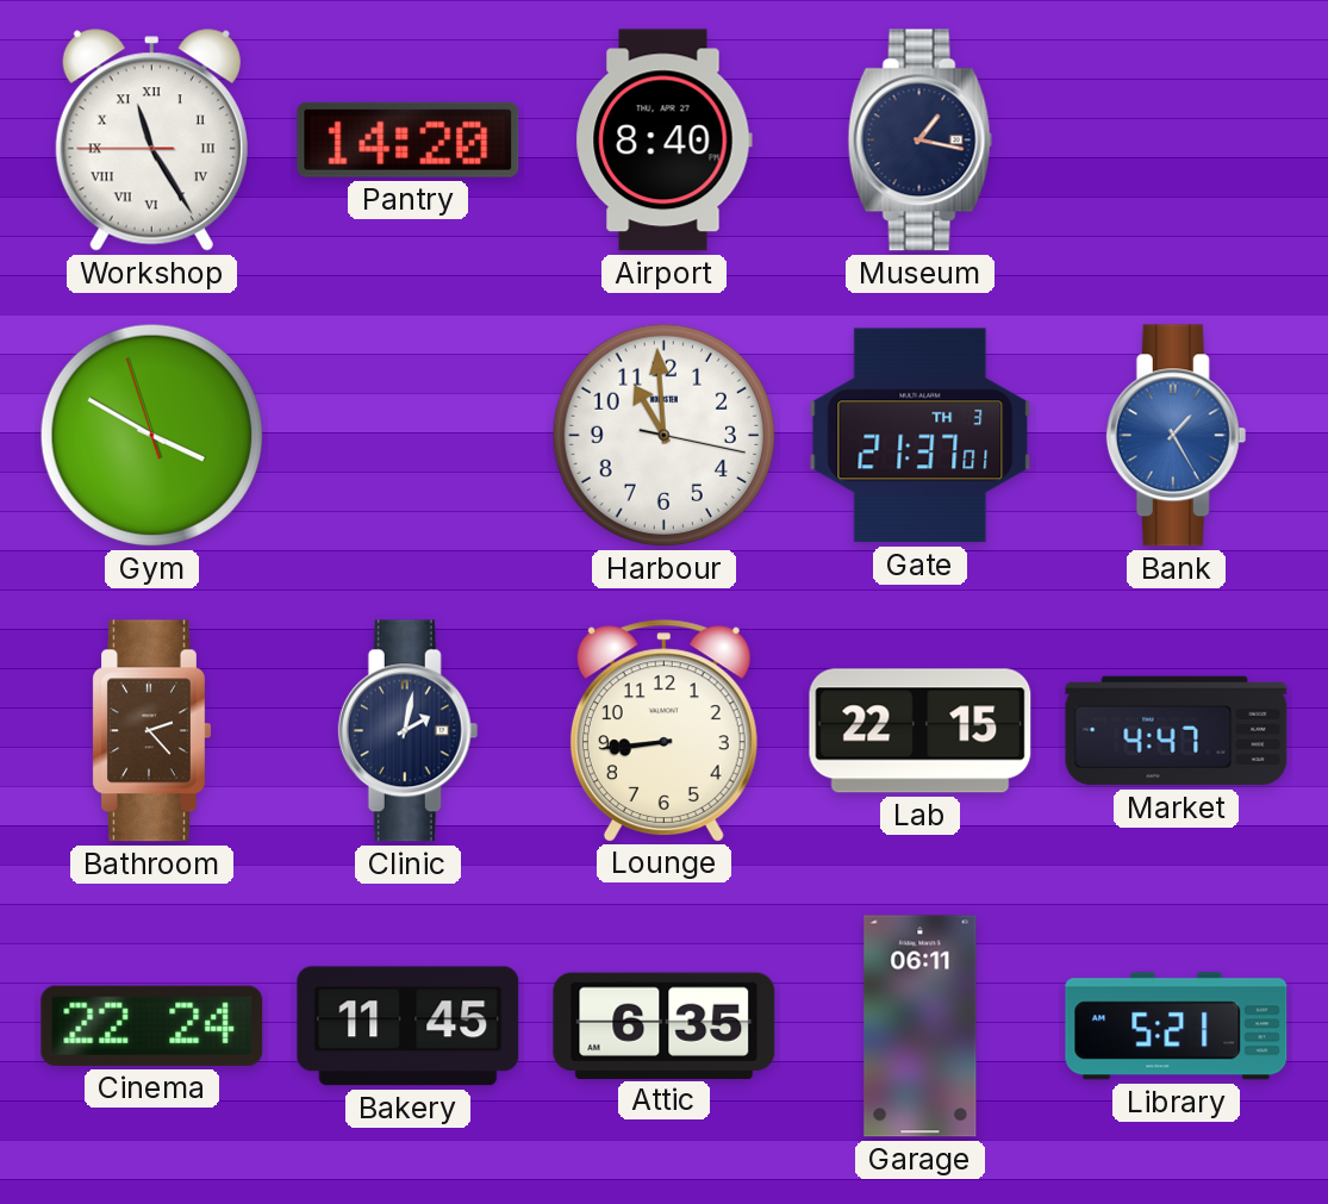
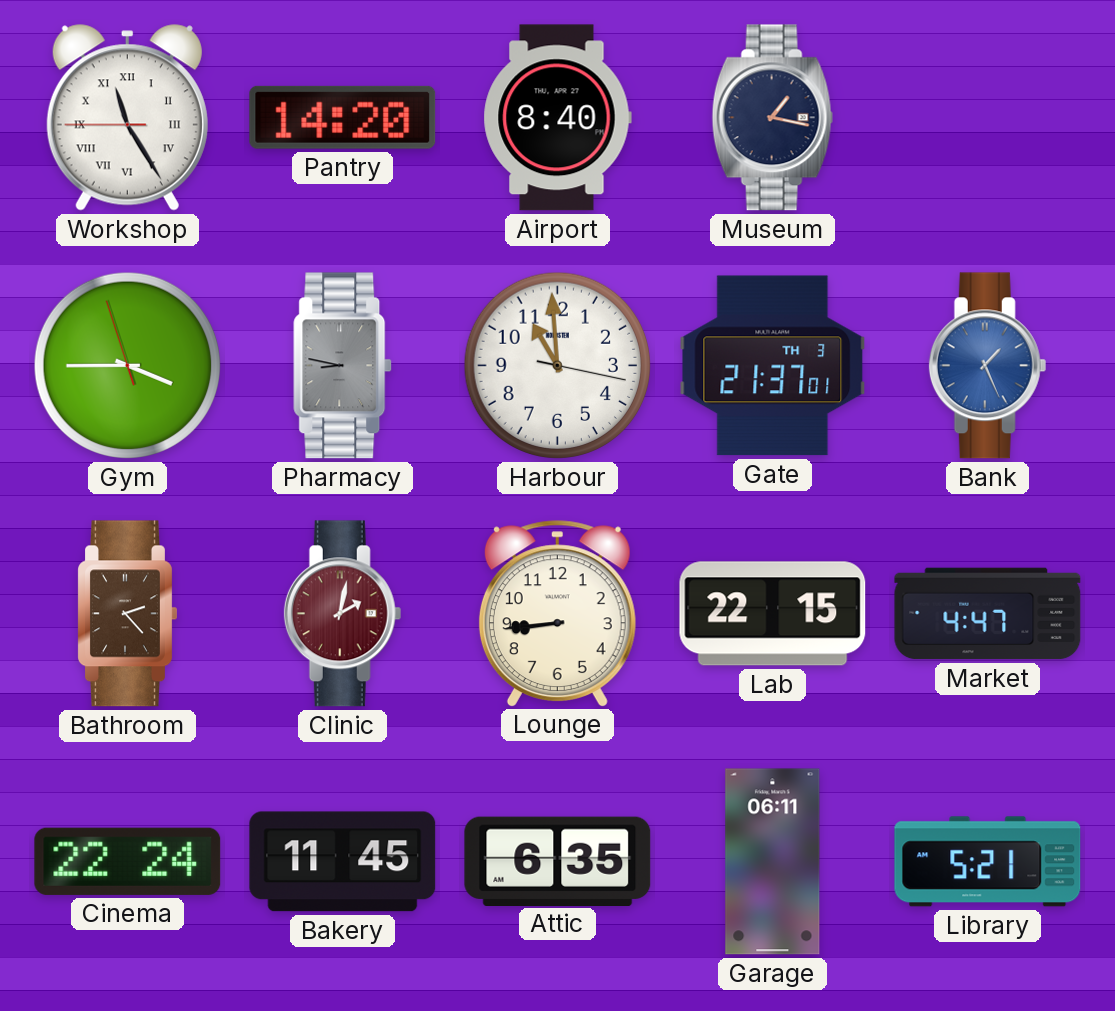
Gym: 3:49 -> 3:44 (127, 365)
Pharmacy: none -> 8:47 (343, 366)
Bank: 1:25 -> 1:26 (988, 366)
Clinic dial: navy -> burgundy (343, 614)
